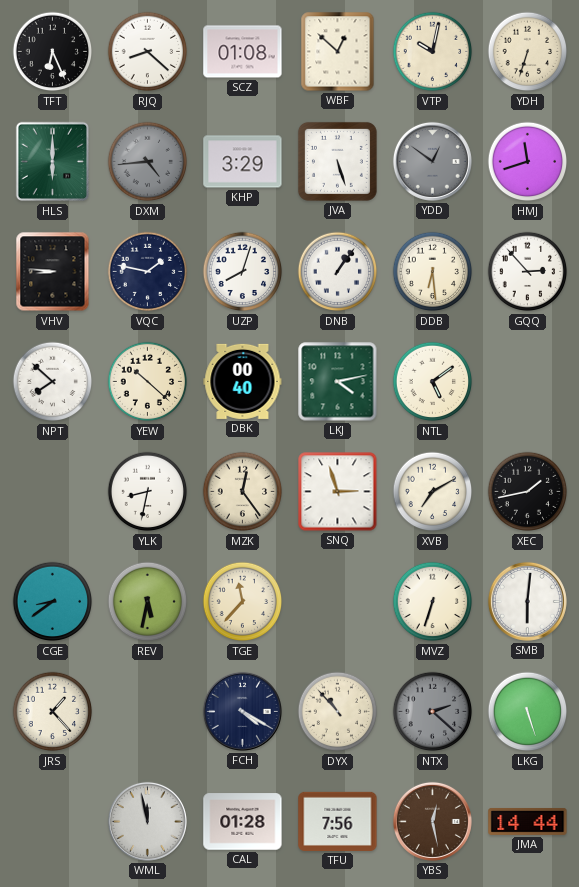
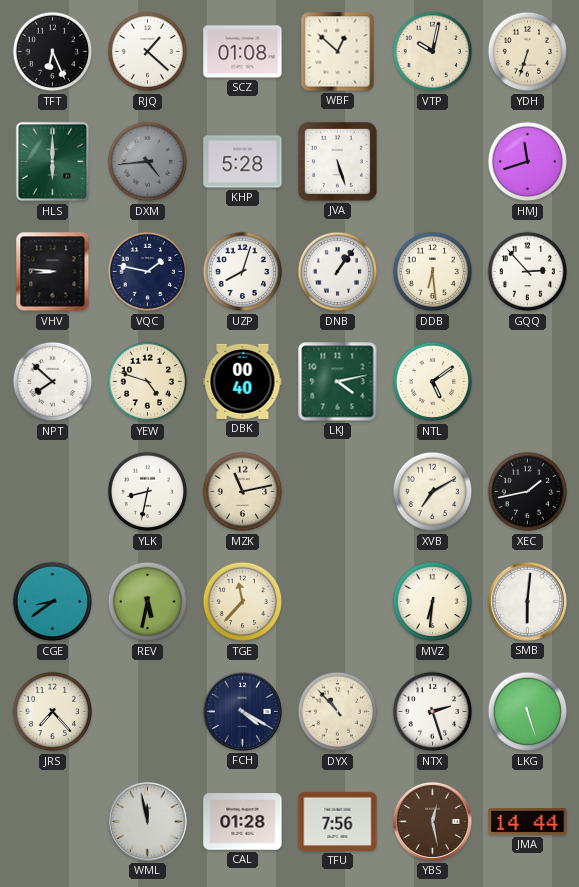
RJQ: 8:22 -> 1:22 (148, 52)
KHP: 3:29 -> 5:28 (243, 162)
YDD: 12:51 -> none (432, 161)
YEW: 10:22 -> 4:48 (148, 382)
MZK: 12:24 -> 11:13 (243, 492)
SNQ: 2:57 -> none (338, 492)
MVZ: 6:33 -> 6:31 (433, 602)
JRS: 1:23 -> 7:23 (53, 712)
NTX: 2:22 -> 2:27 (433, 712)
NTX dial: grey -> white (433, 712)
